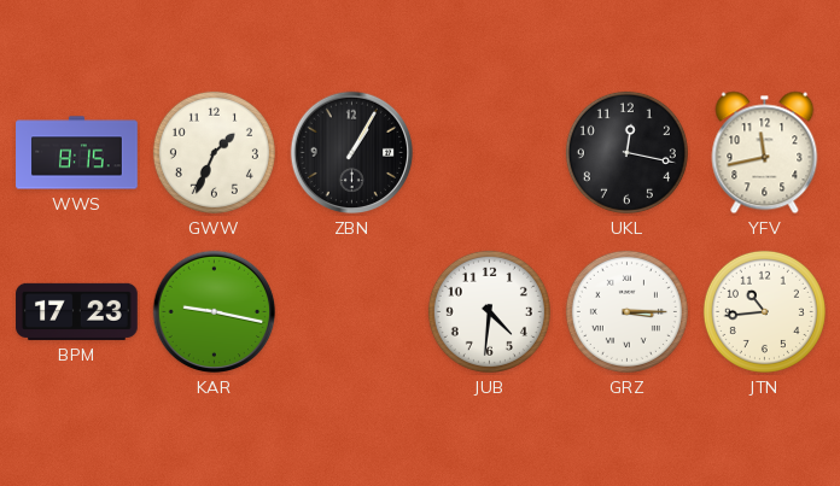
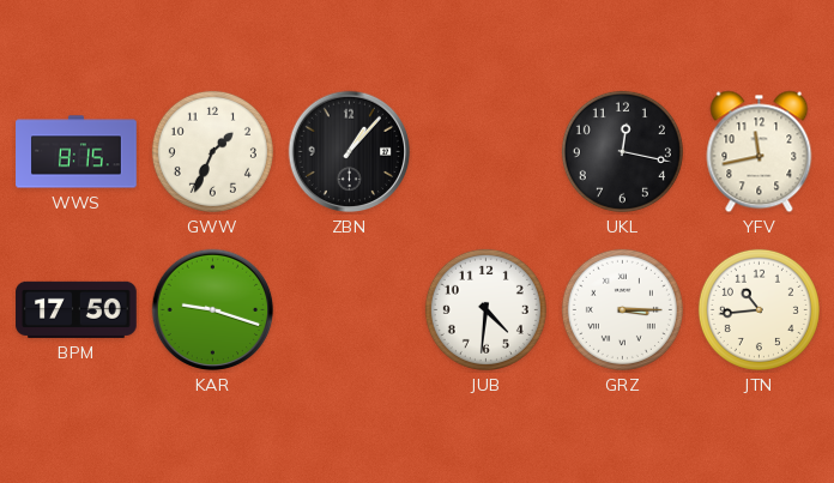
ZBN: 1:05 -> 1:07 (350, 152)
BPM: 17:23 -> 17:50 (77, 309)
KAR: 9:17 -> 9:18 (213, 310)
